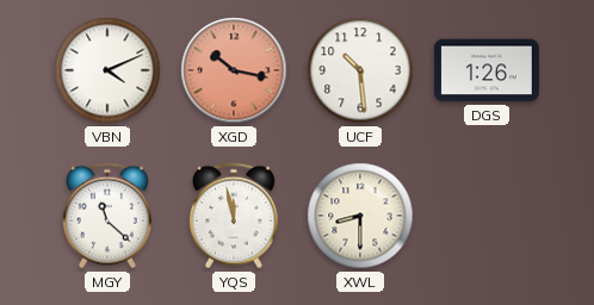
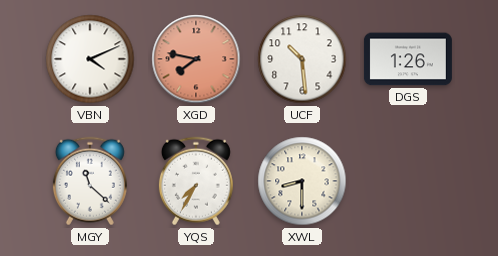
XGD: 10:17 -> 7:47 (196, 59)
YQS: 11:58 -> 7:35 (196, 181)
